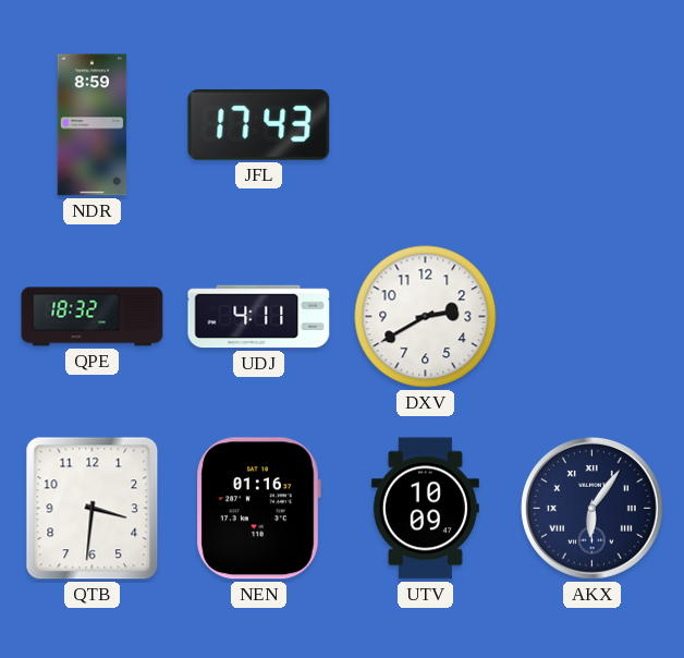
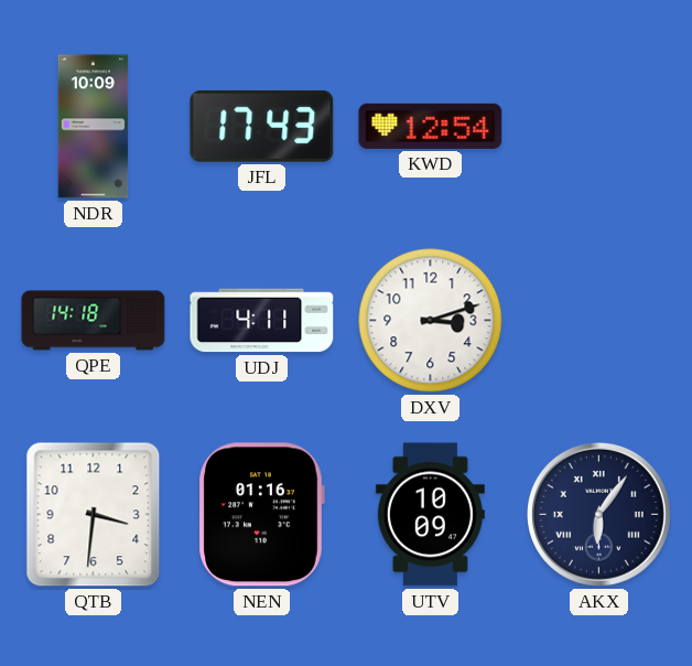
NDR: 8:59 -> 10:09 (94, 127)
KWD: none -> 12:54 (431, 126)
QPE: 18:32 -> 14:18 (94, 321)
DXV: 2:40 -> 3:12 (431, 321)
